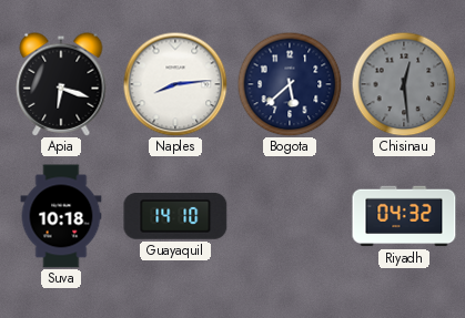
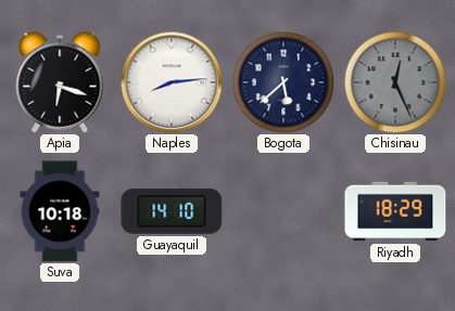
Chisinau: 12:29 -> 12:26 (395, 82)
Riyadh: 04:32 -> 18:29 (395, 211)
